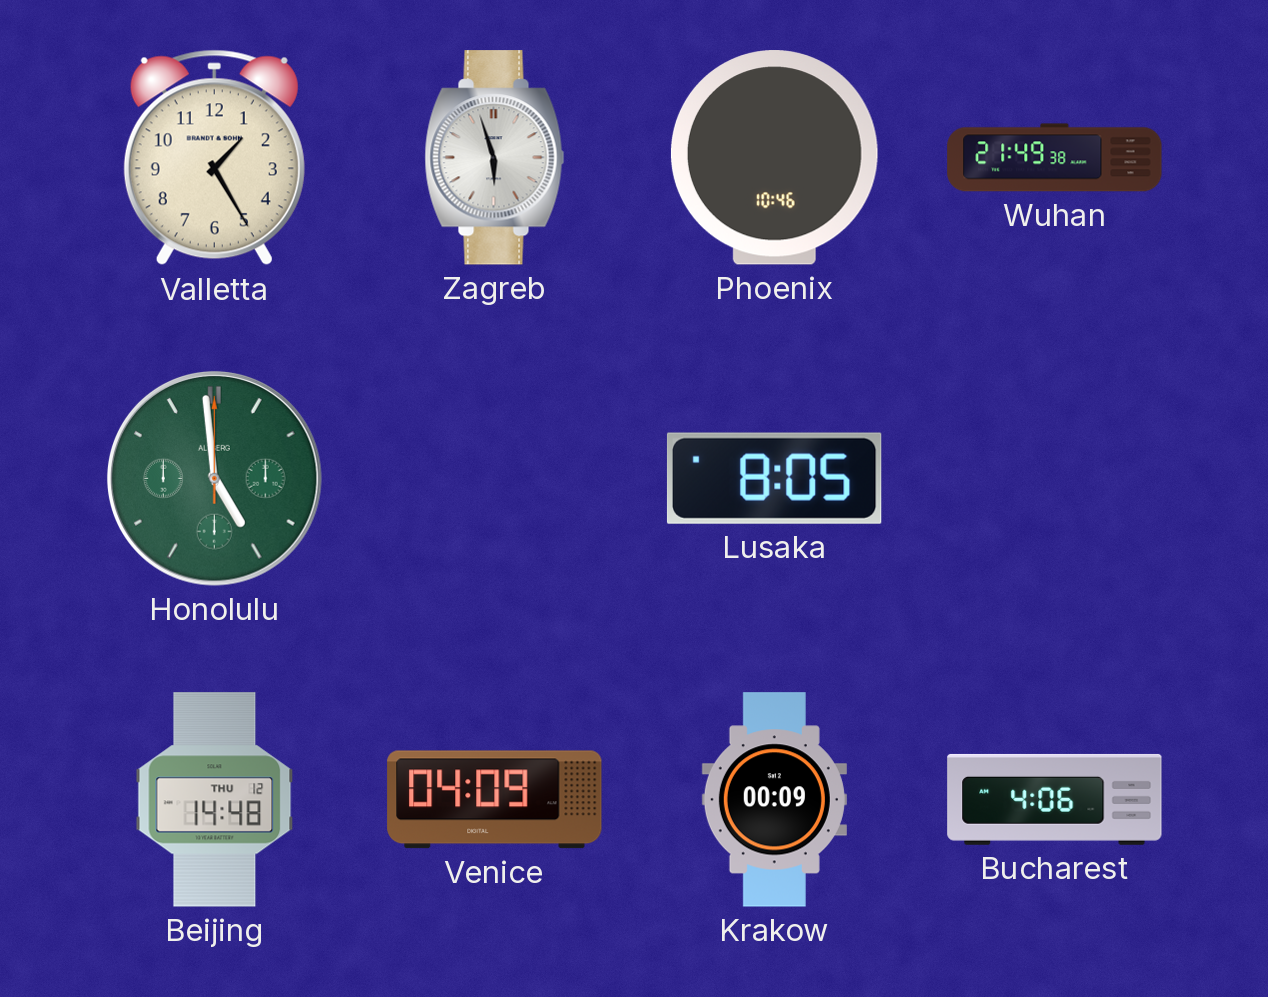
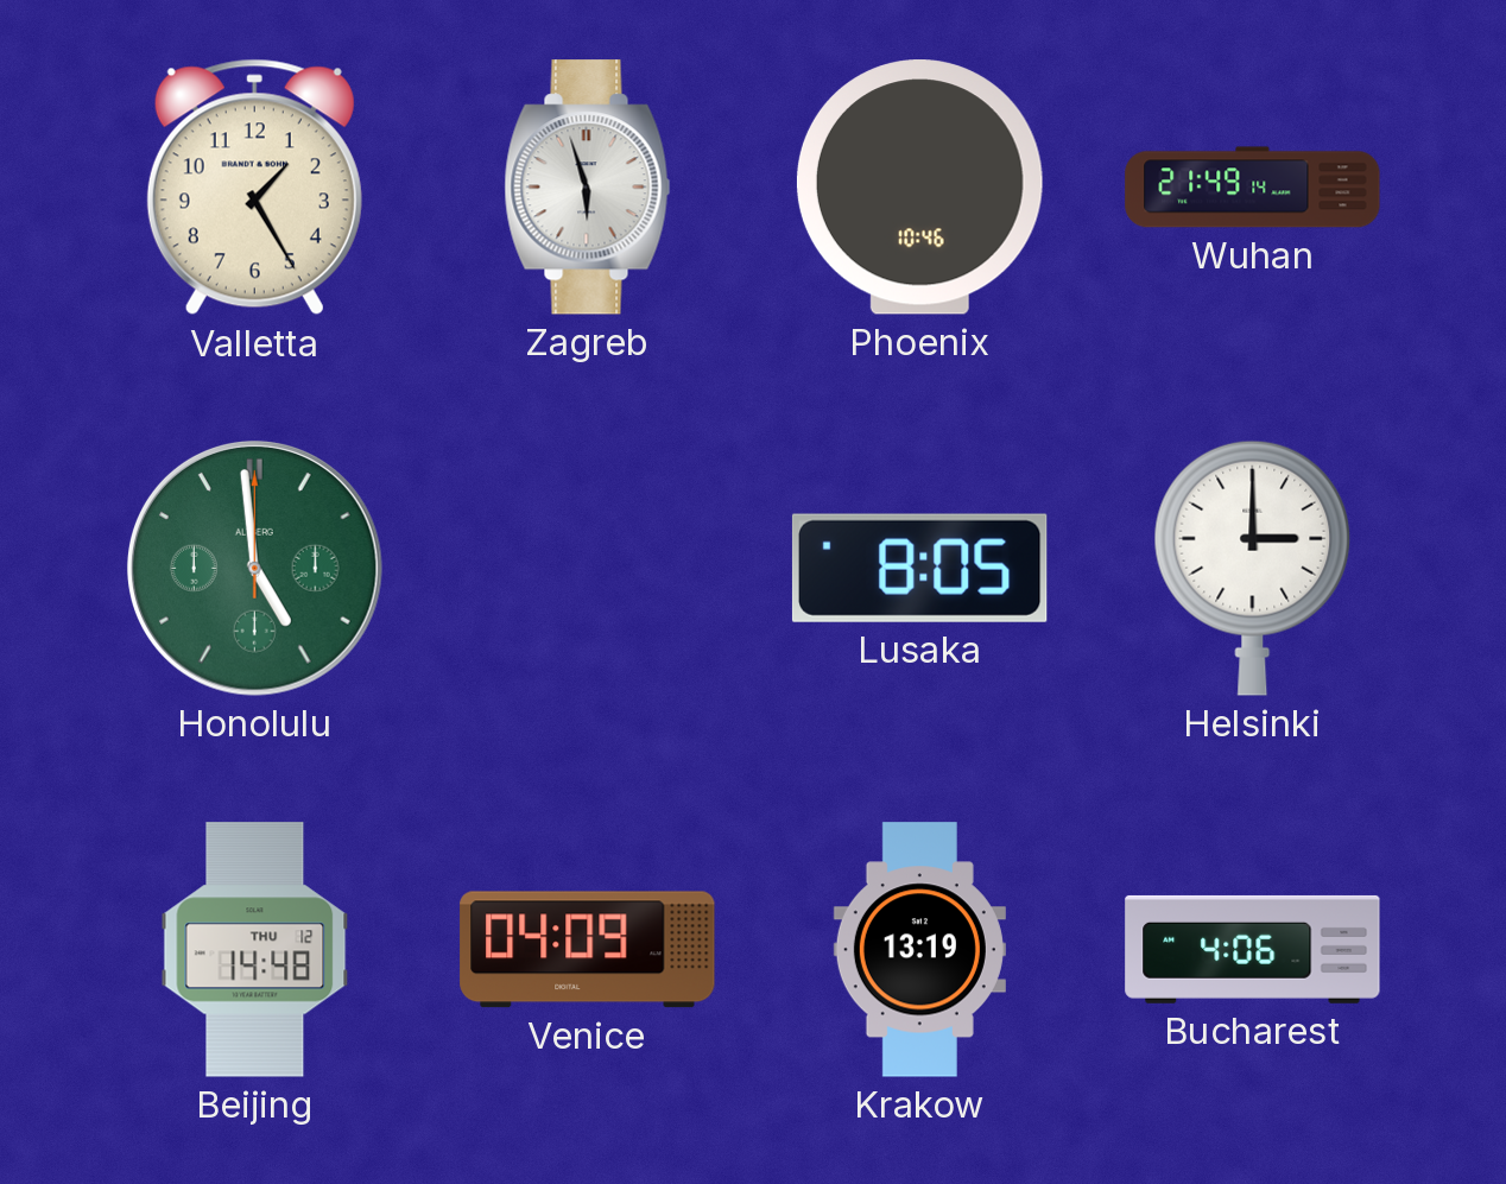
Wuhan: 21:49:38 -> 21:49:14 (1253, 188)
Helsinki: none -> 3:00 (1253, 568)
Krakow: 00:09 -> 13:19 (919, 950)
